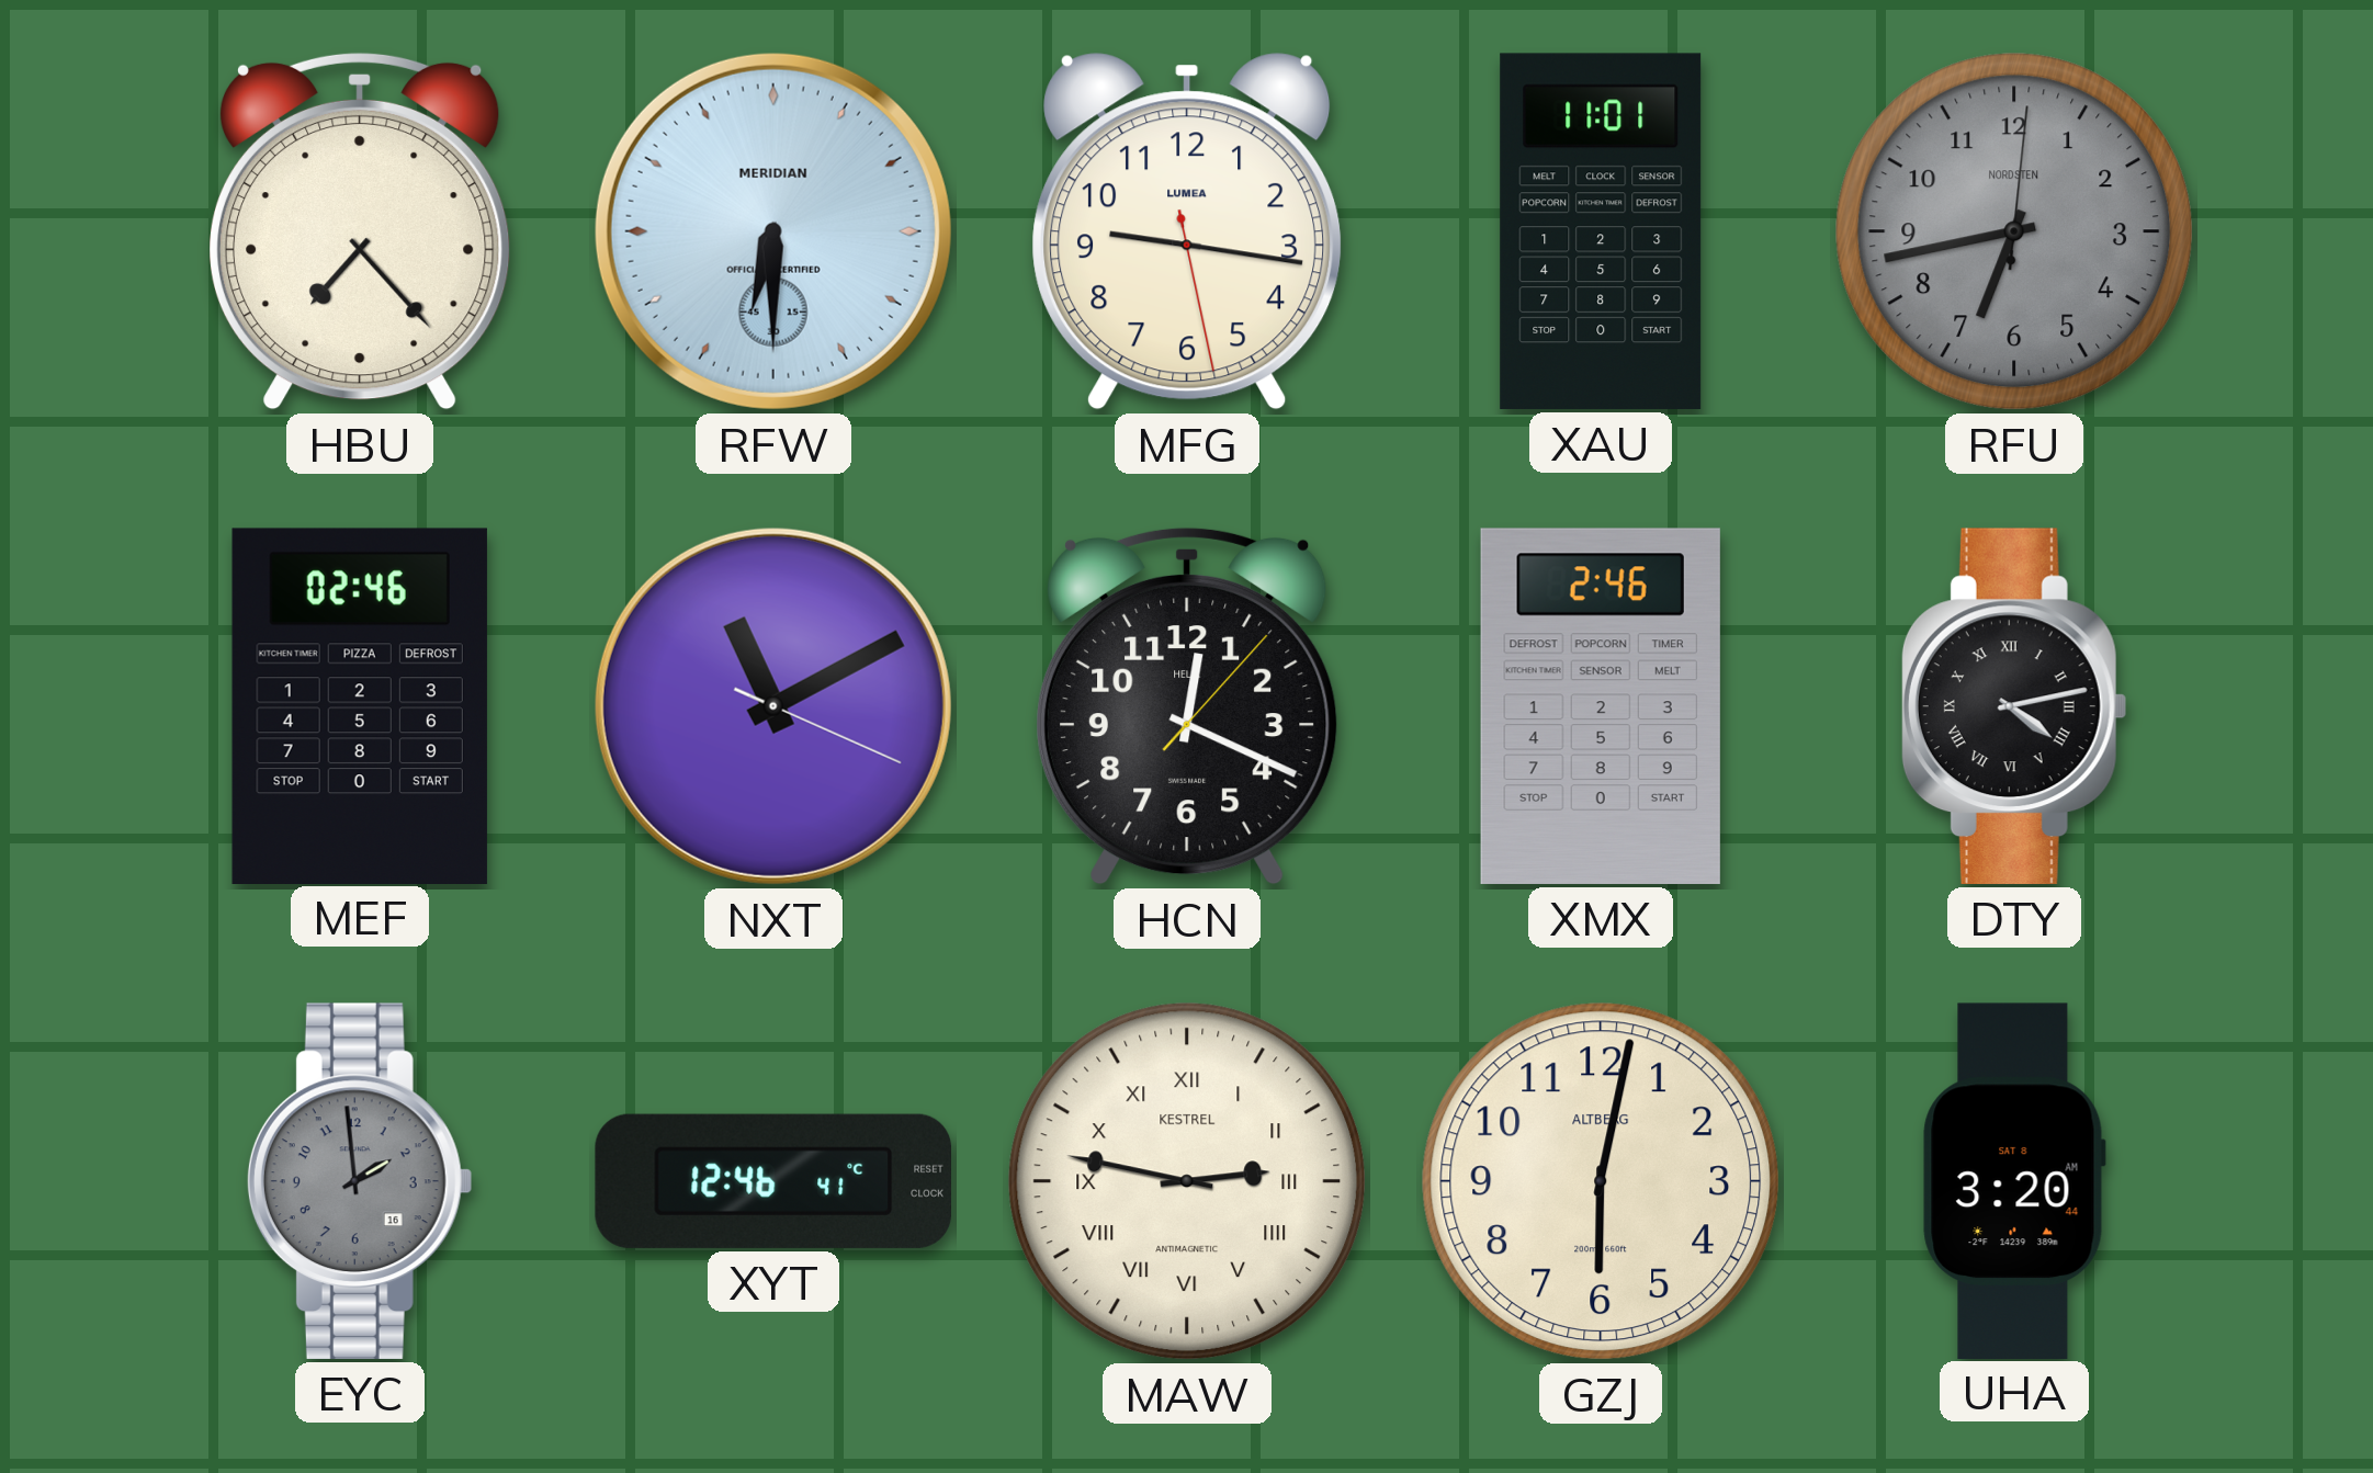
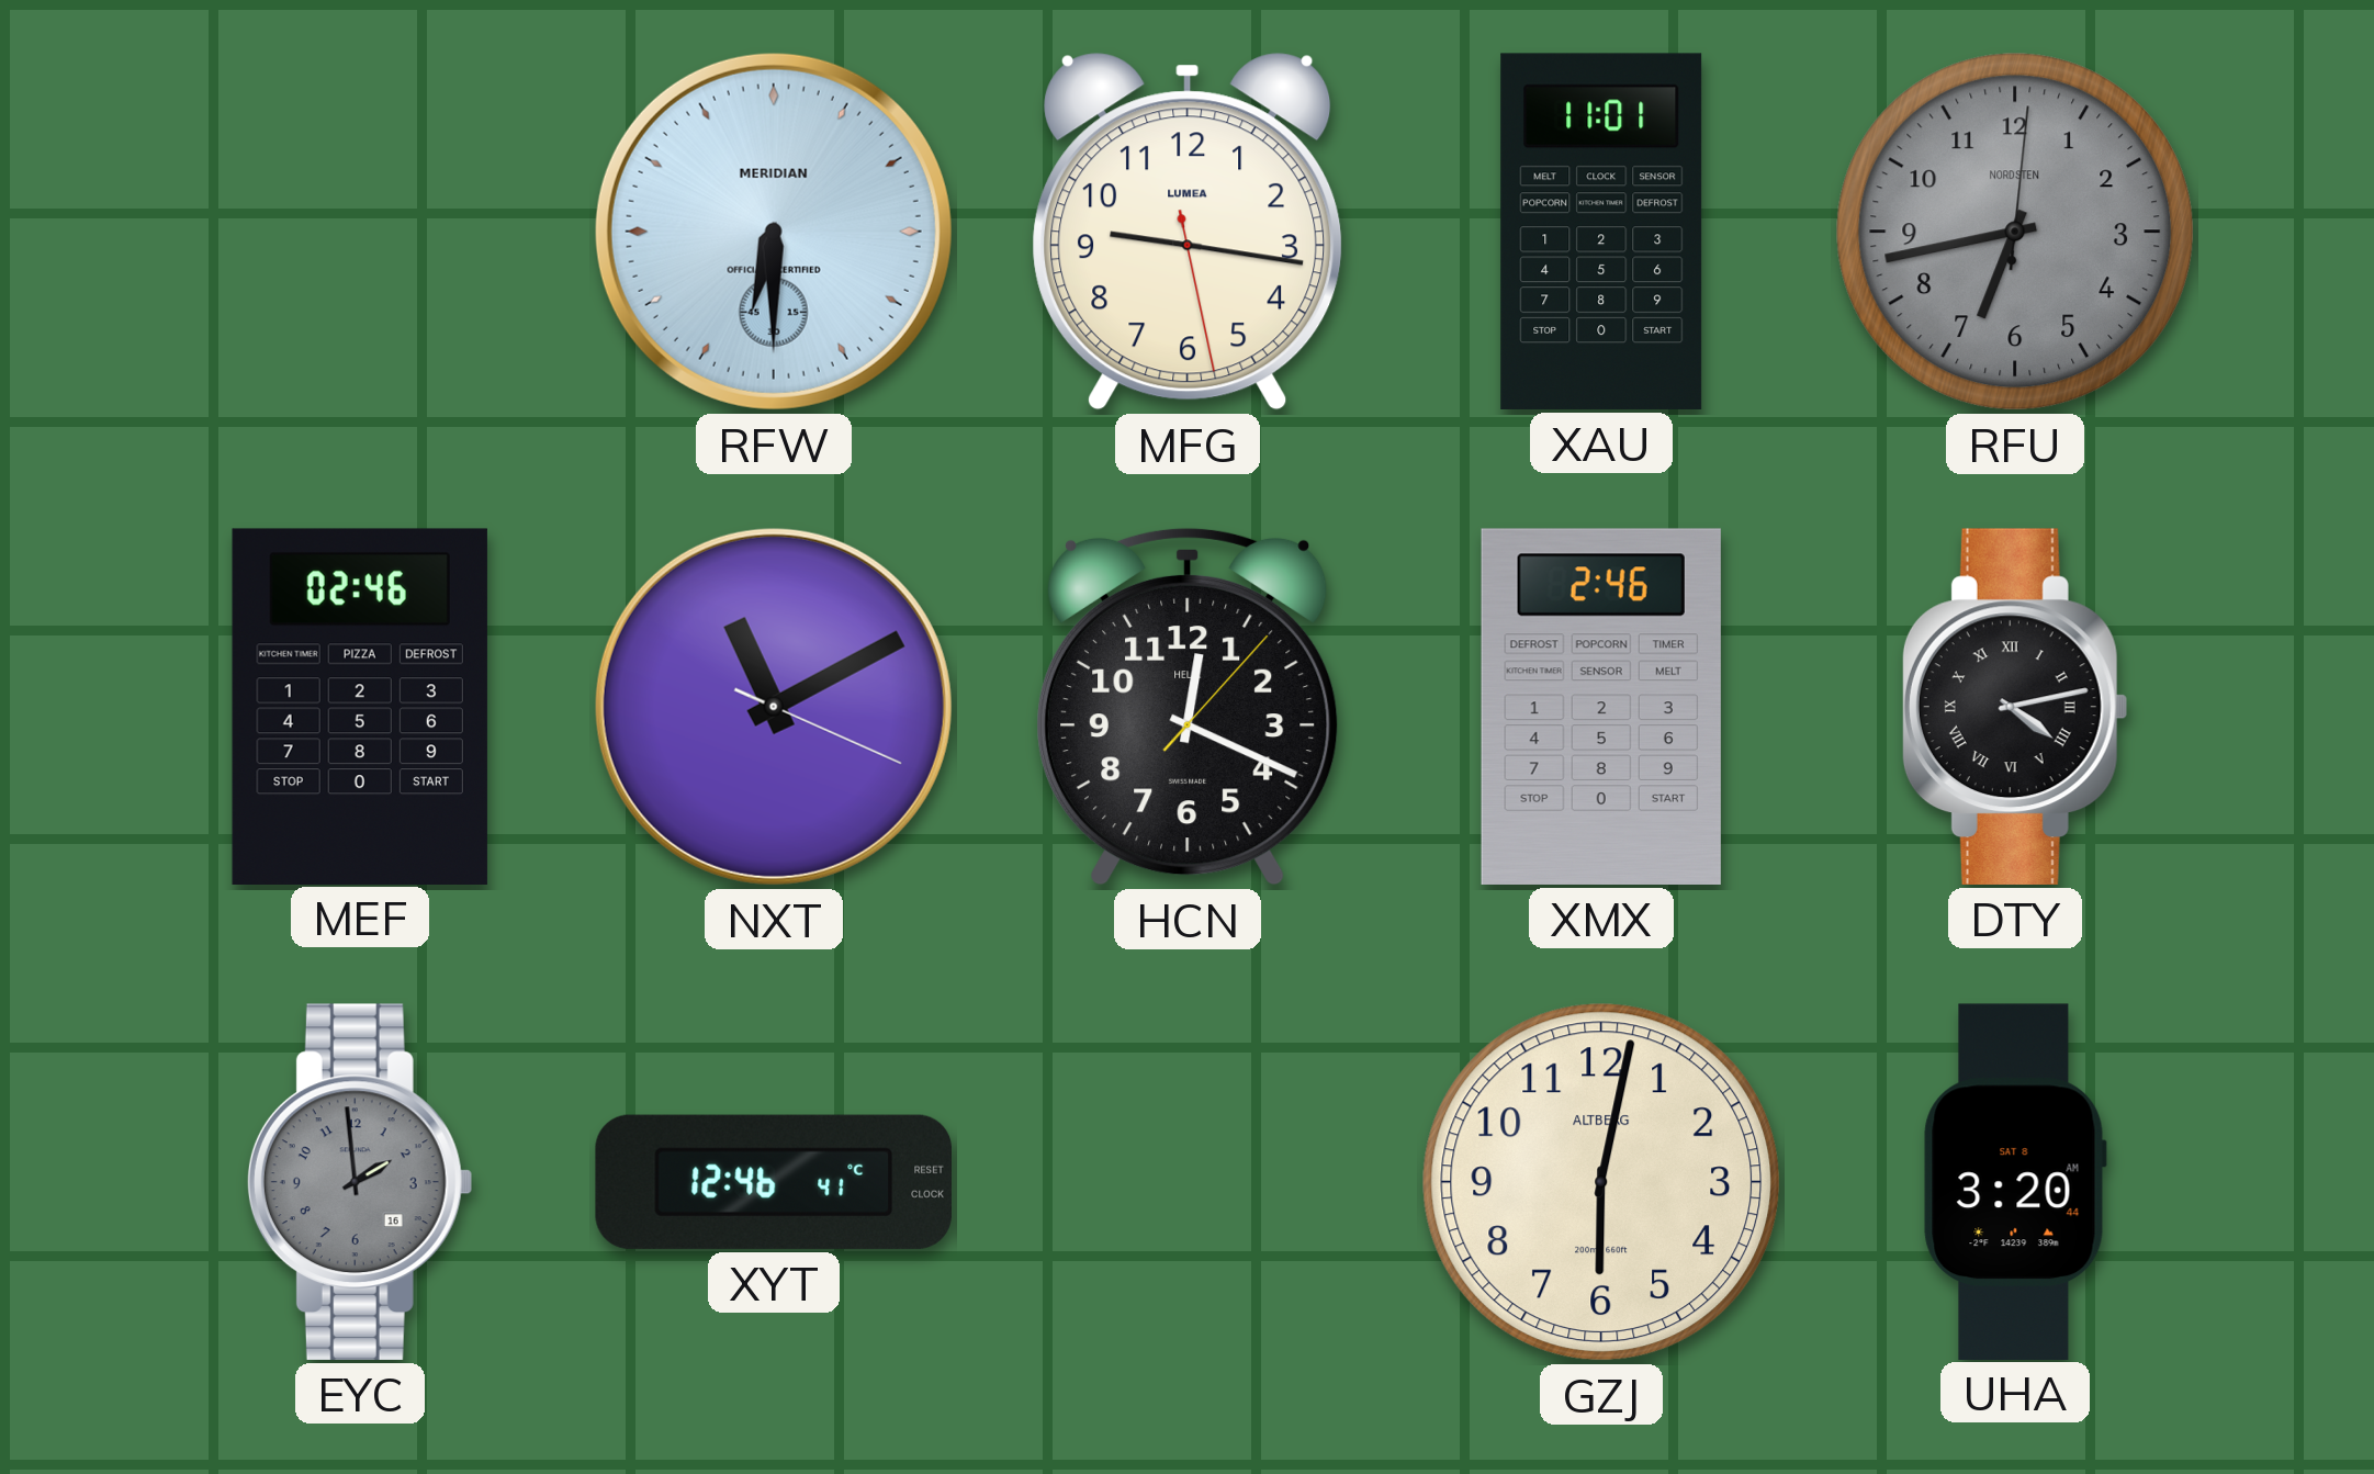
HBU: 7:23 -> none (360, 231)
MAW: 2:47 -> none (1187, 1181)
